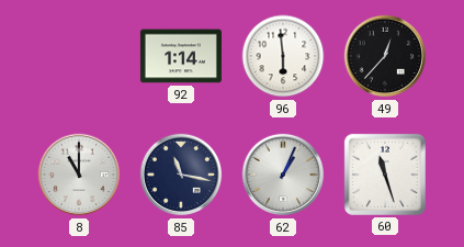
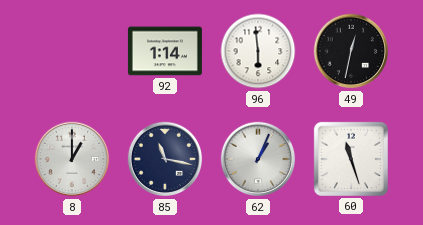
49: 12:37 -> 12:32 (351, 51)
8: 11:00 -> 1:00 (72, 159)
